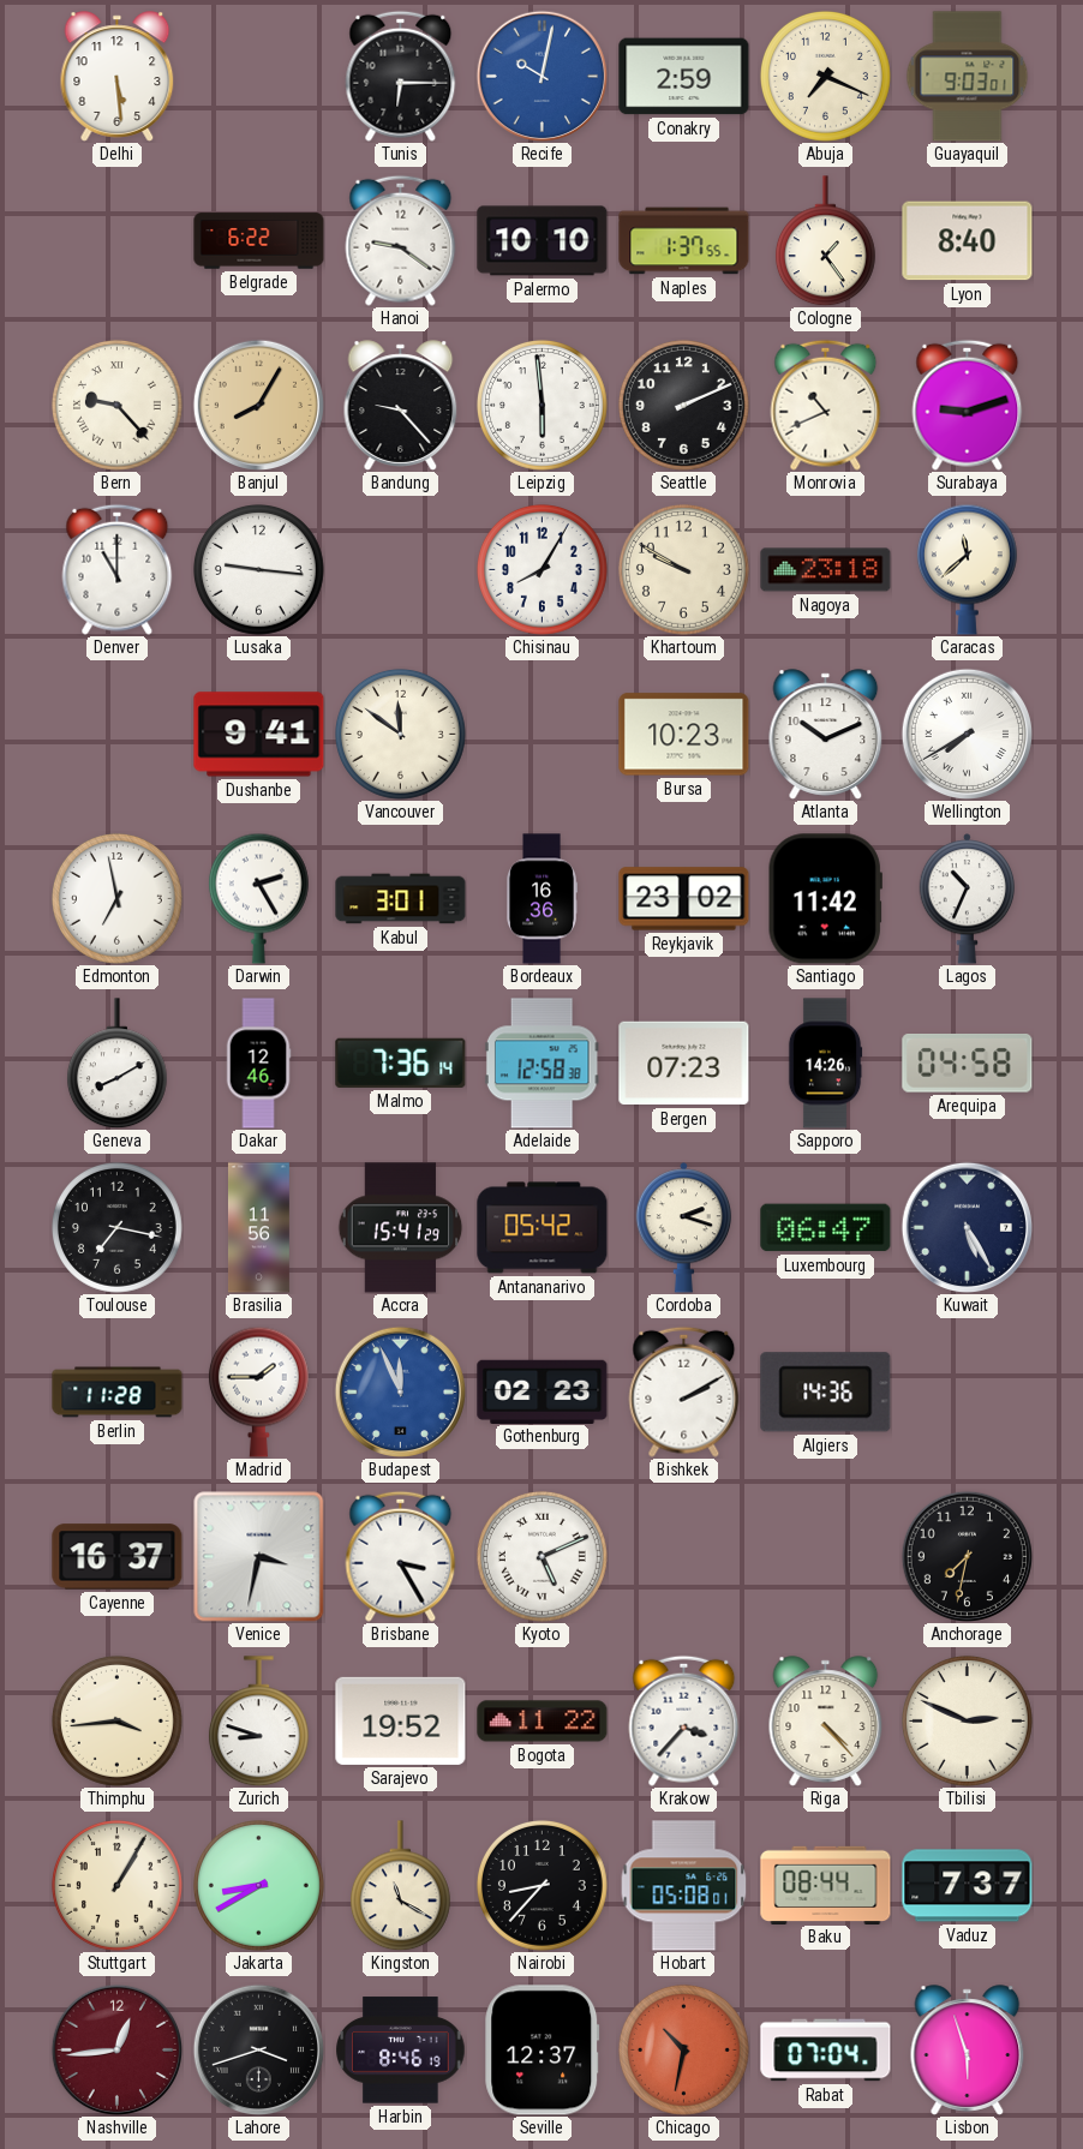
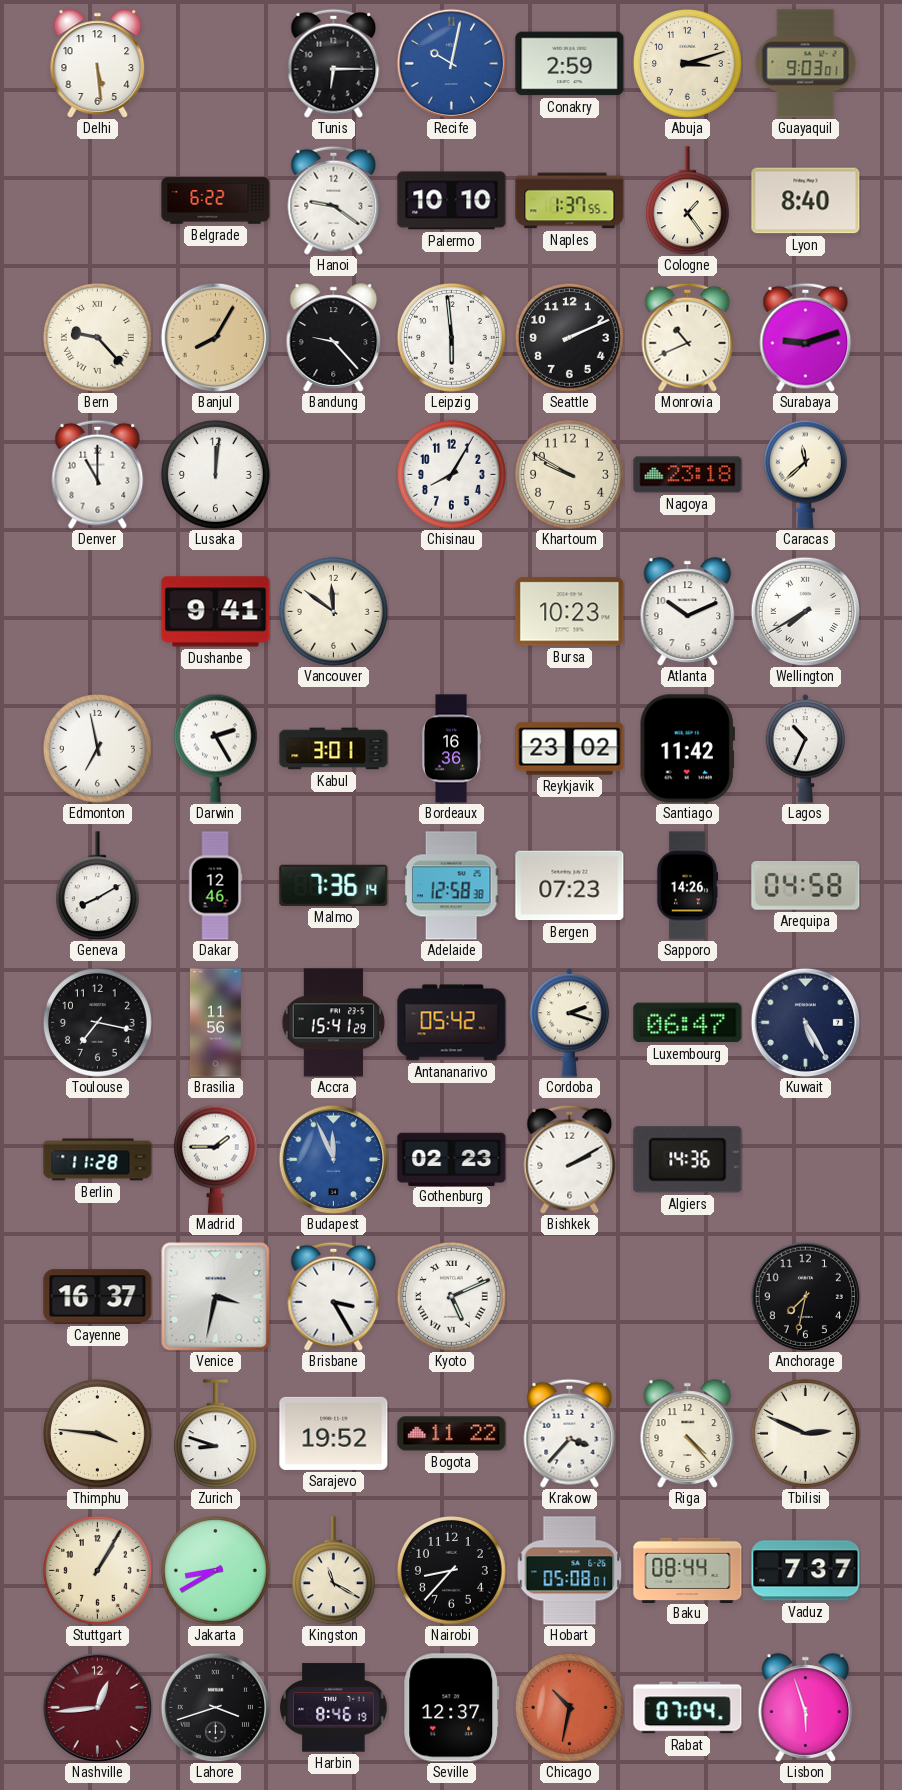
Abuja: 7:19 -> 3:12 (687, 63)
Lusaka: 9:16 -> 12:01 (215, 474)
Thimphu: 3:44 -> 3:46 (97, 1433)
